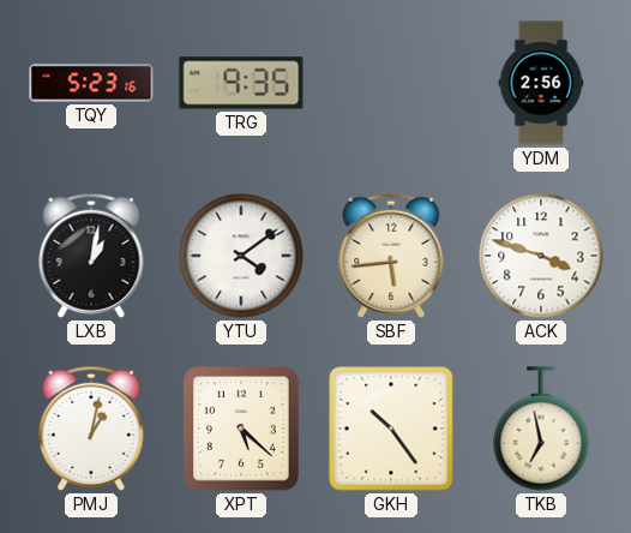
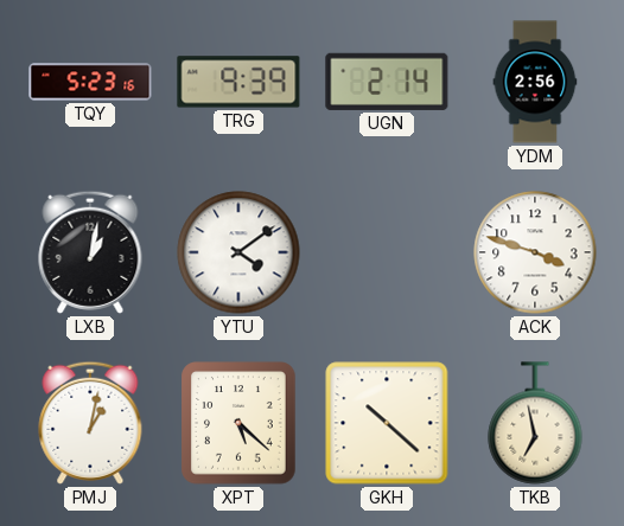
TRG: 9:35 -> 9:39 (238, 82)
UGN: none -> 2:14 (387, 82)
SBF: 5:44 -> none (391, 256)
GKH: 10:24 -> 10:22 (387, 423)
